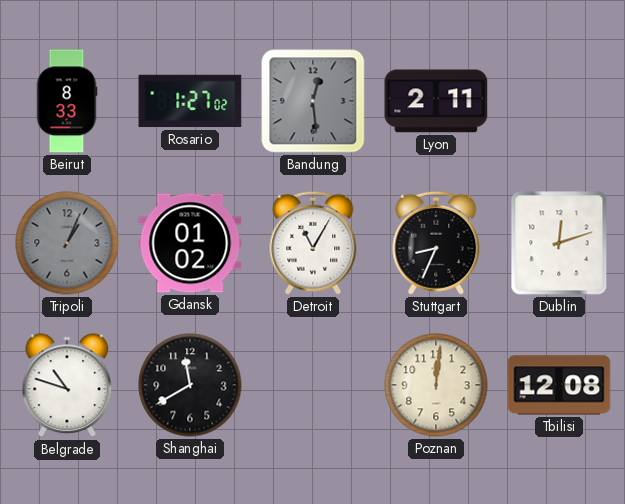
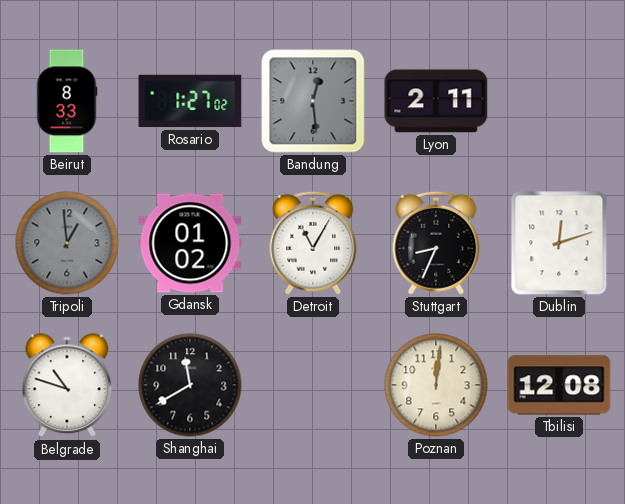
Tripoli: 1:04 -> 12:59 (67, 243)
